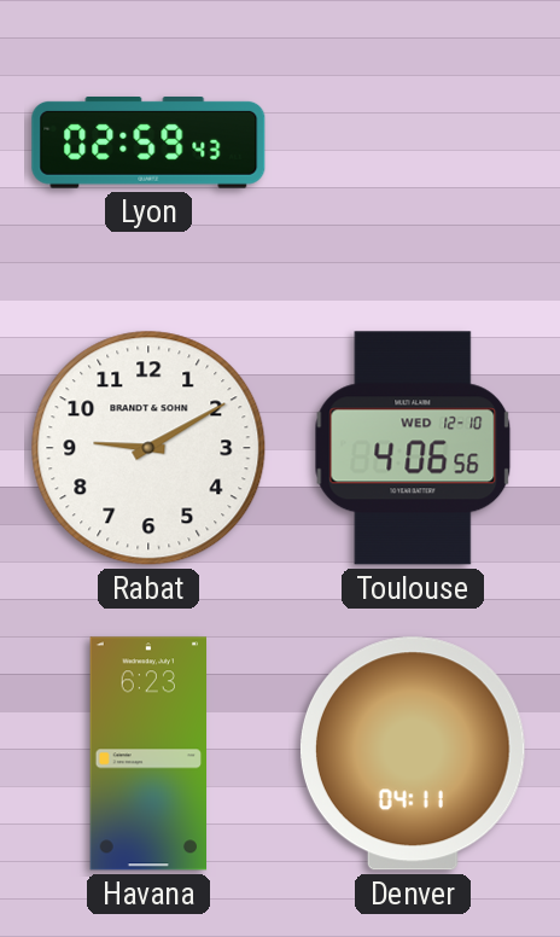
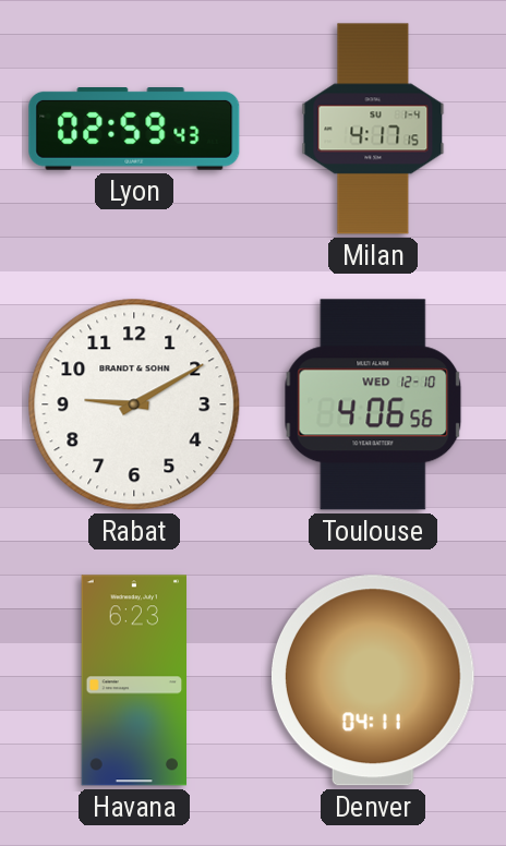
Milan: none -> 4:17 (373, 129)
